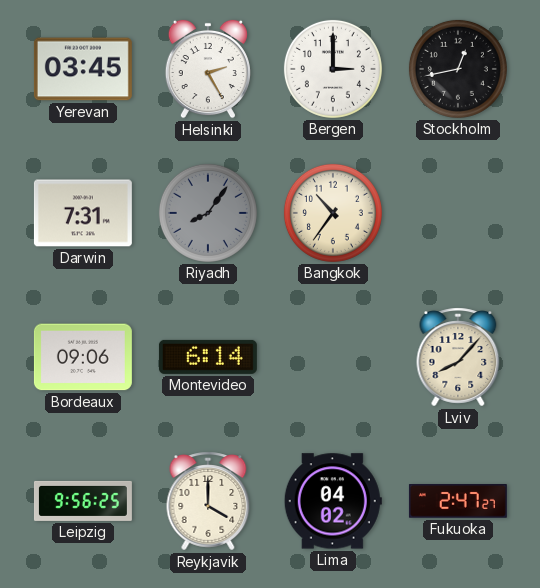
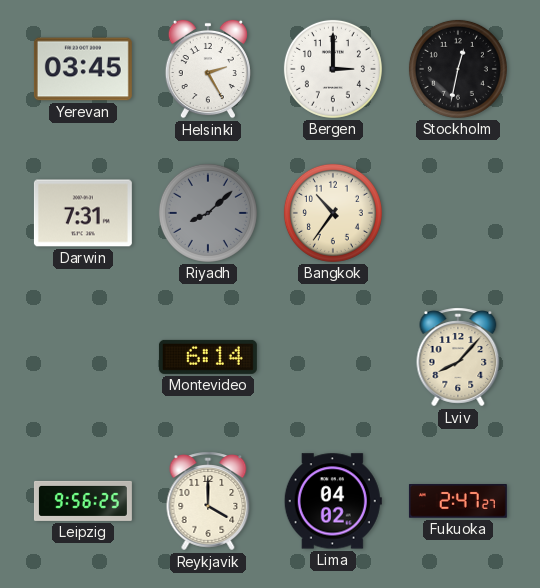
Stockholm: 12:43 -> 12:32 (458, 69)
Riyadh: 8:06 -> 8:08 (208, 213)
Bordeaux: 09:06 -> none (83, 357)
